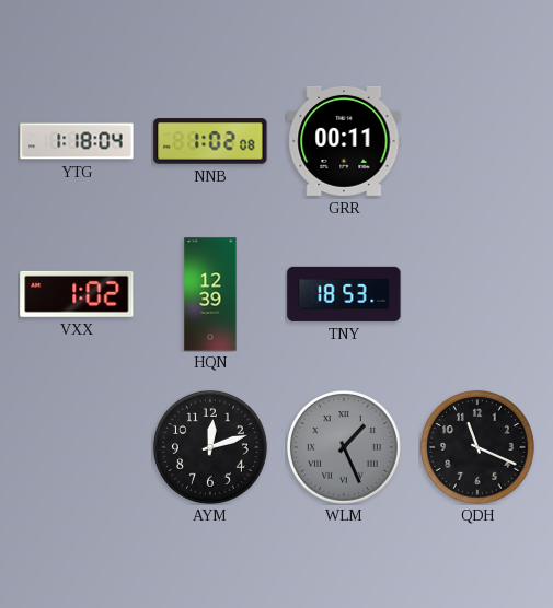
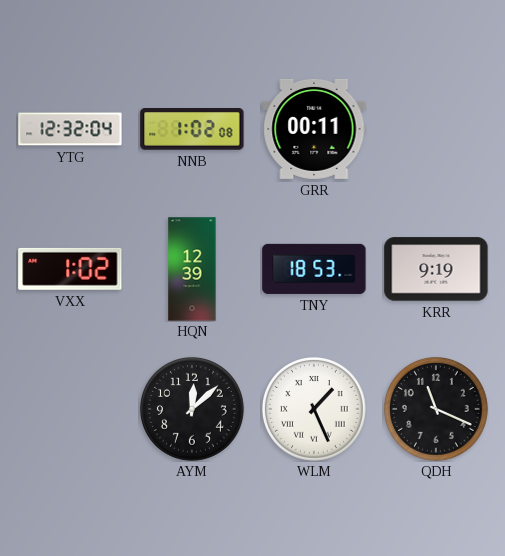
YTG: 1:18 -> 12:32 (70, 129)
KRR: none -> 9:19 (436, 269)
AYM: 12:12 -> 12:08 (192, 409)
WLM dial: grey -> white (314, 409)
